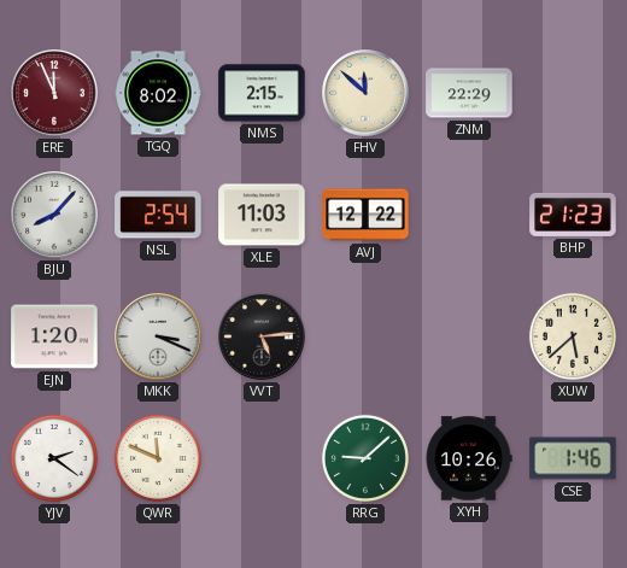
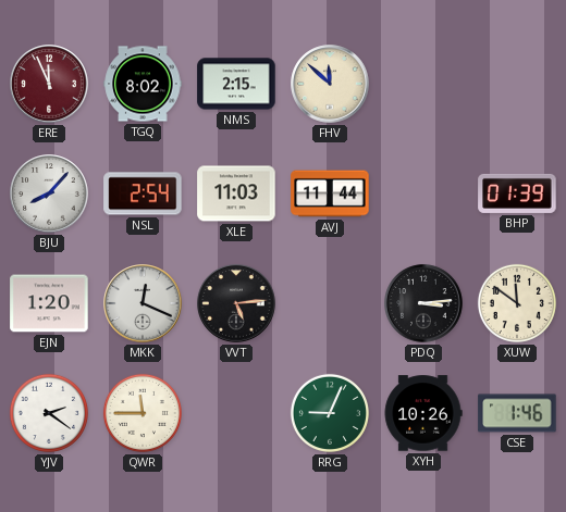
ZNM: 22:29 -> none (469, 93)
AVJ: 12:22 -> 11:44 (330, 193)
BHP: 21:23 -> 01:39 (517, 193)
MKK: 3:19 -> 12:19 (143, 303)
PDQ: none -> 3:14 (423, 303)
XUW: 5:38 -> 11:51 (517, 303)
QWR: 11:49 -> 11:45 (143, 413)
RRG: 9:08 -> 9:04 (330, 413)
